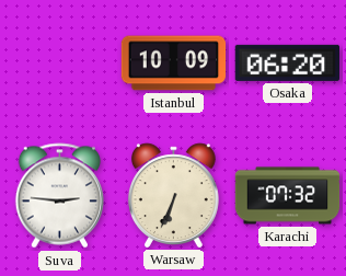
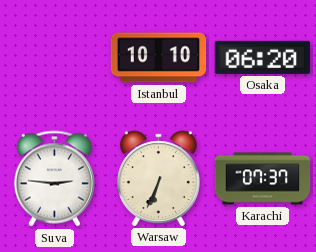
Istanbul: 10:09 -> 10:10 (159, 58)
Karachi: 07:32 -> 07:37 (263, 179)
